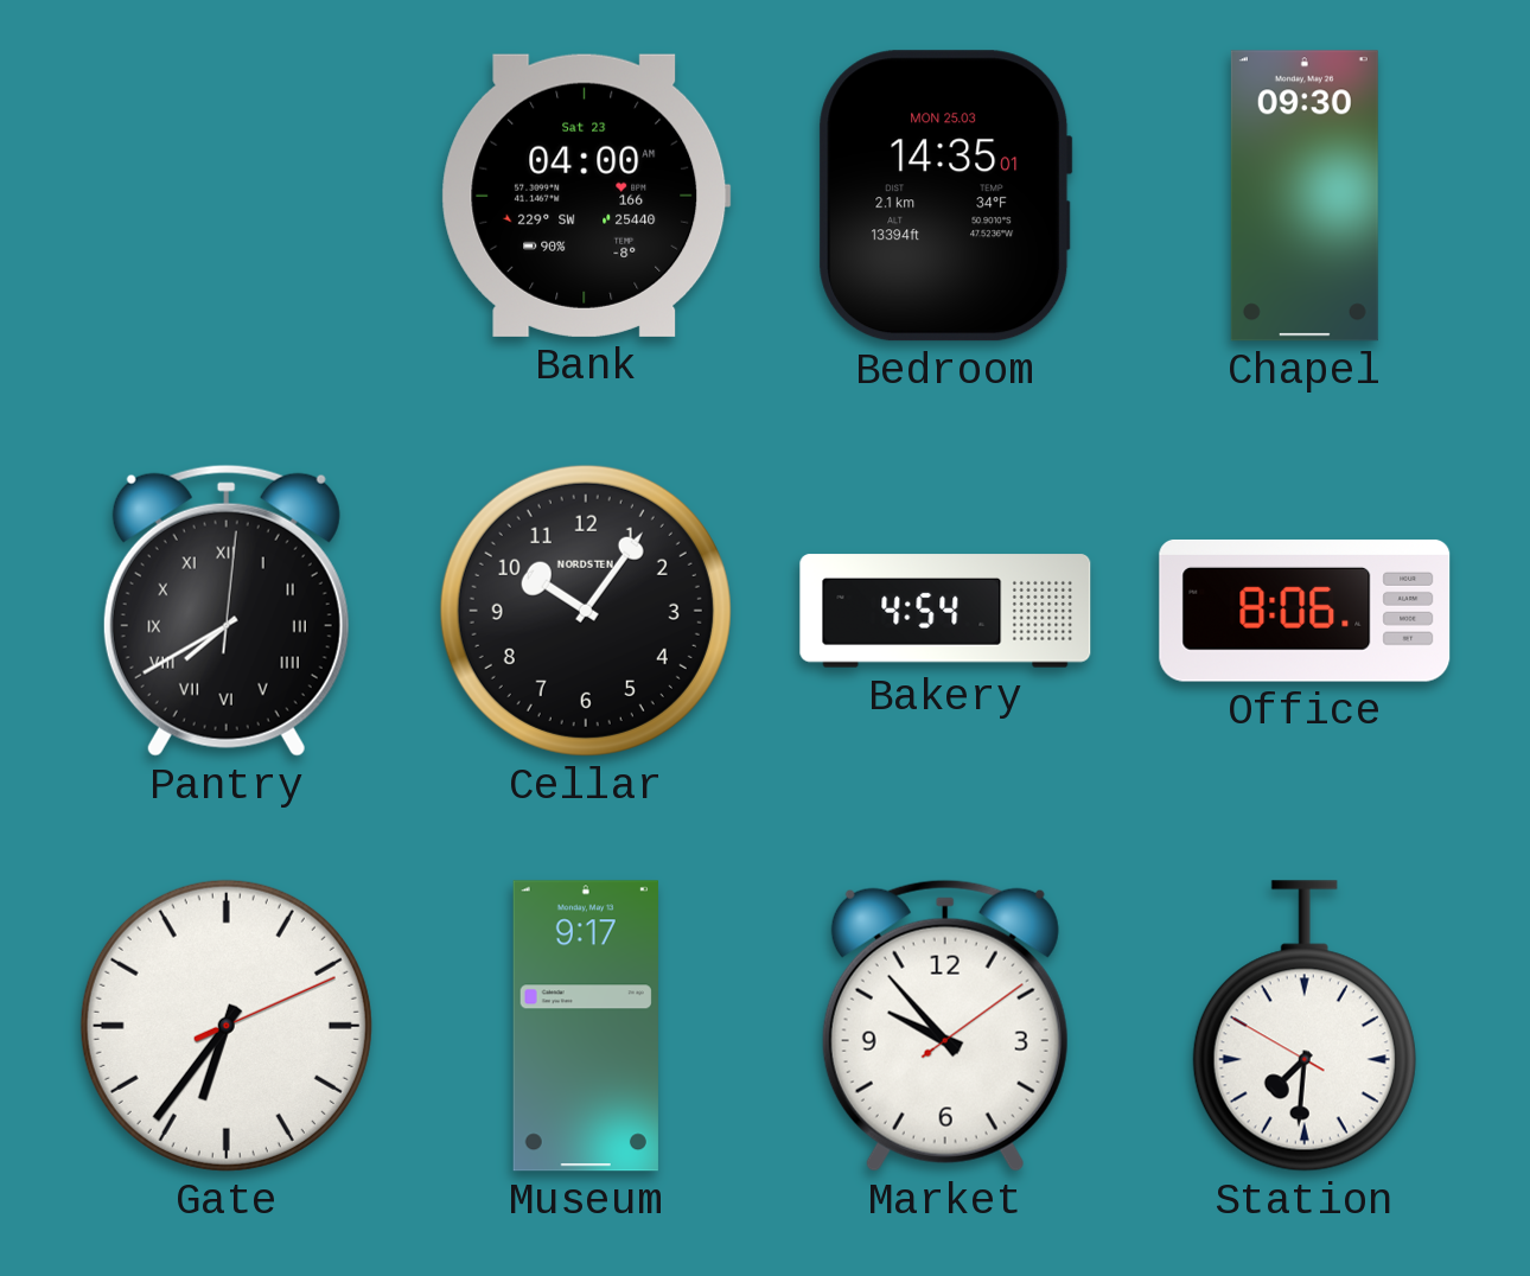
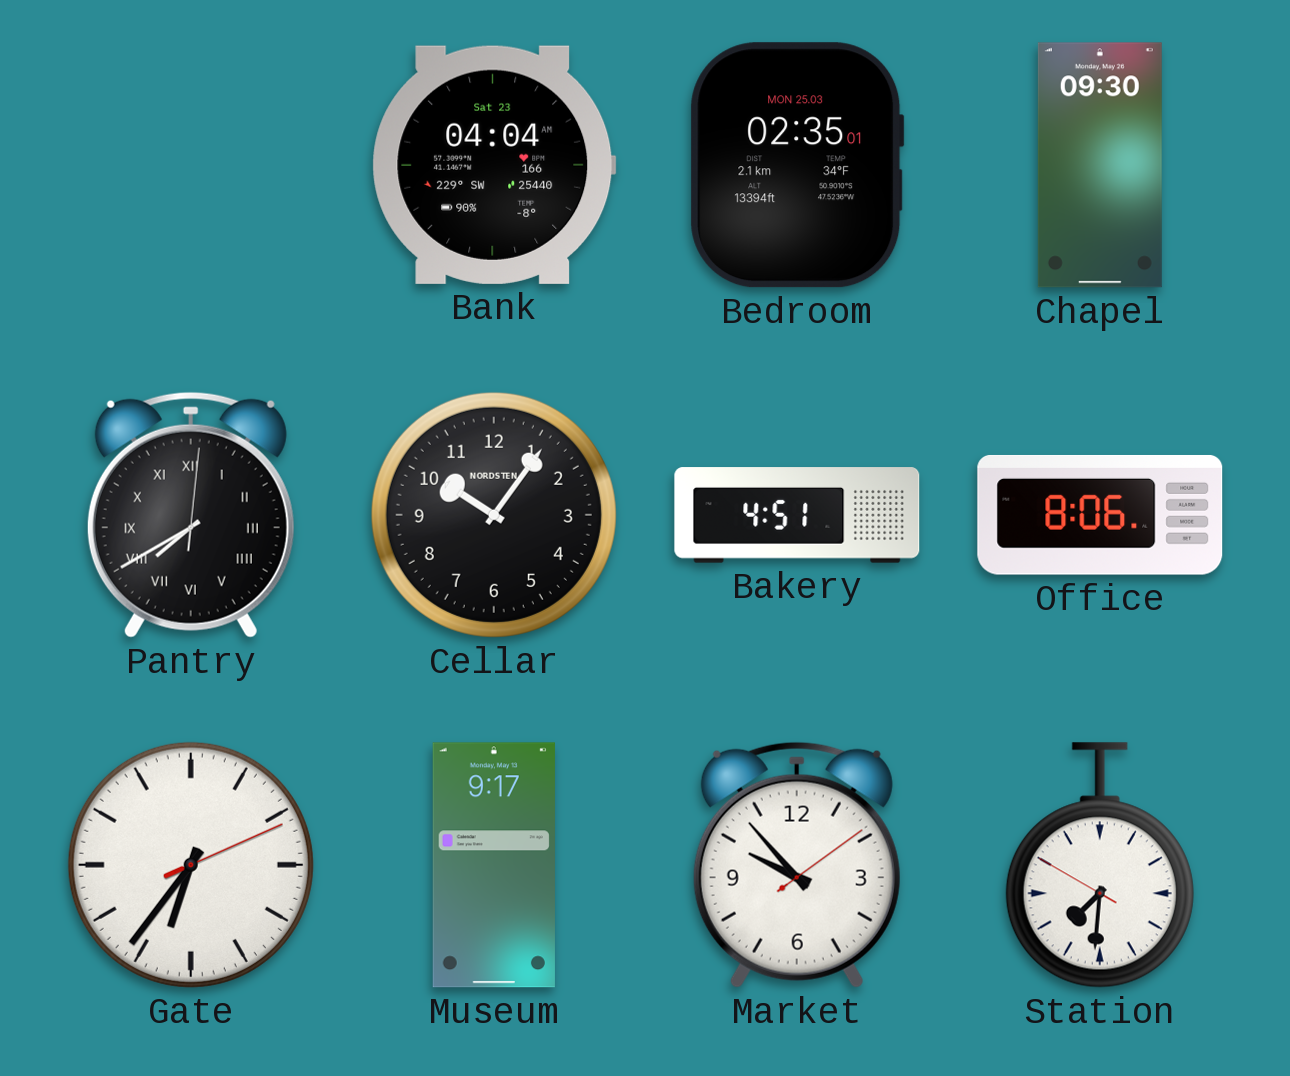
Bank: 04:00 -> 04:04 (494, 165)
Bedroom: 14:35 -> 02:35 (797, 165)
Bakery: 4:54 -> 4:51 (797, 515)
